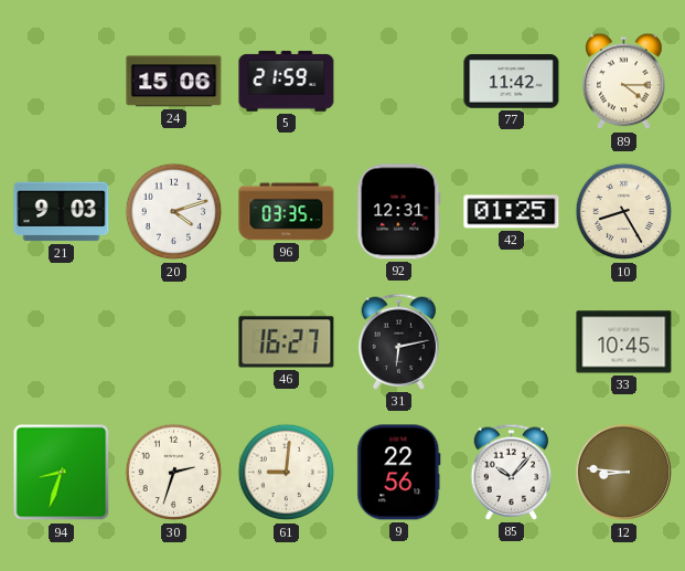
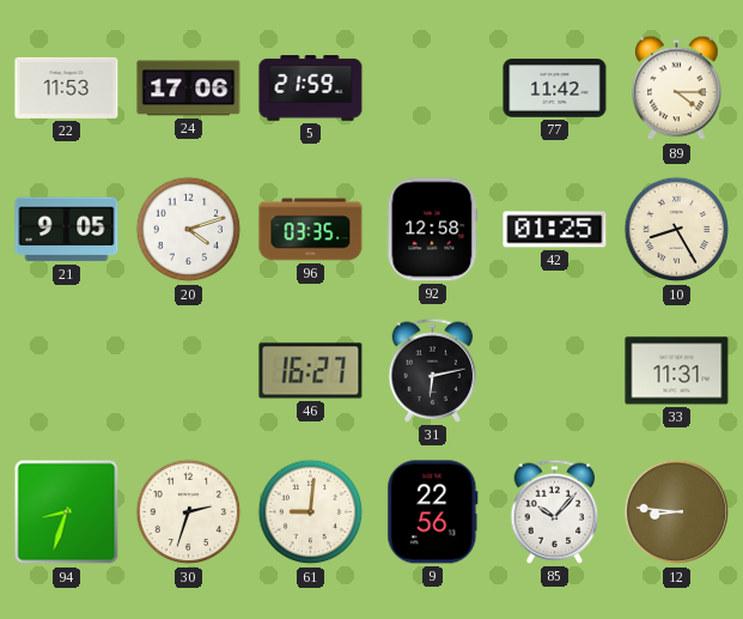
22: none -> 11:53 (67, 87)
24: 15:06 -> 17:06 (189, 89)
21: 9:03 -> 9:05 (67, 230)
92: 12:31 -> 12:58 (433, 230)
33: 10:45 -> 11:31 (677, 371)
